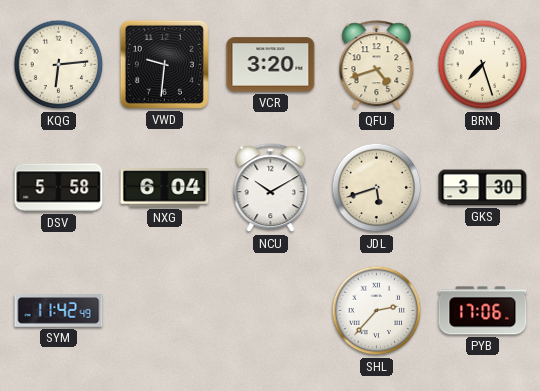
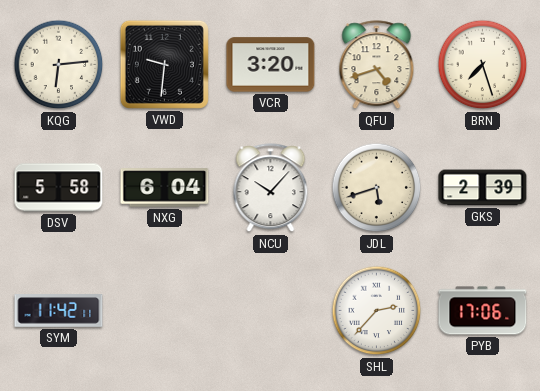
NCU: 10:10 -> 10:07 (271, 188)
GKS: 3:30 -> 2:39 (483, 188)
SYM: 11:42:49 -> 11:42:11 (59, 311)
